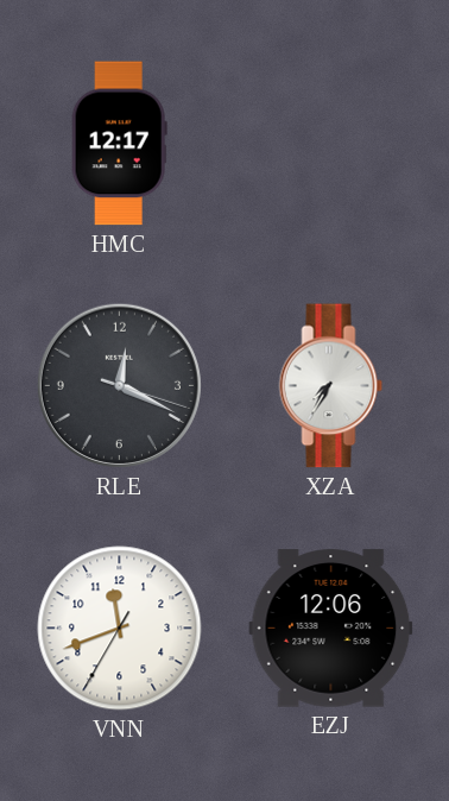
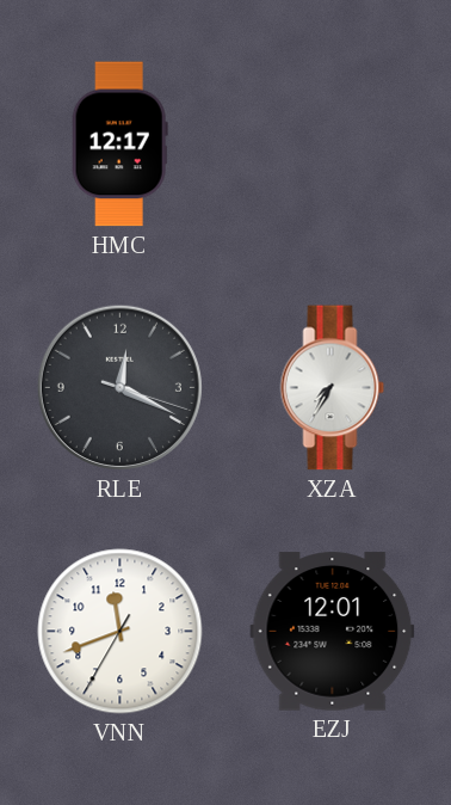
EZJ: 12:06 -> 12:01 (333, 632)
